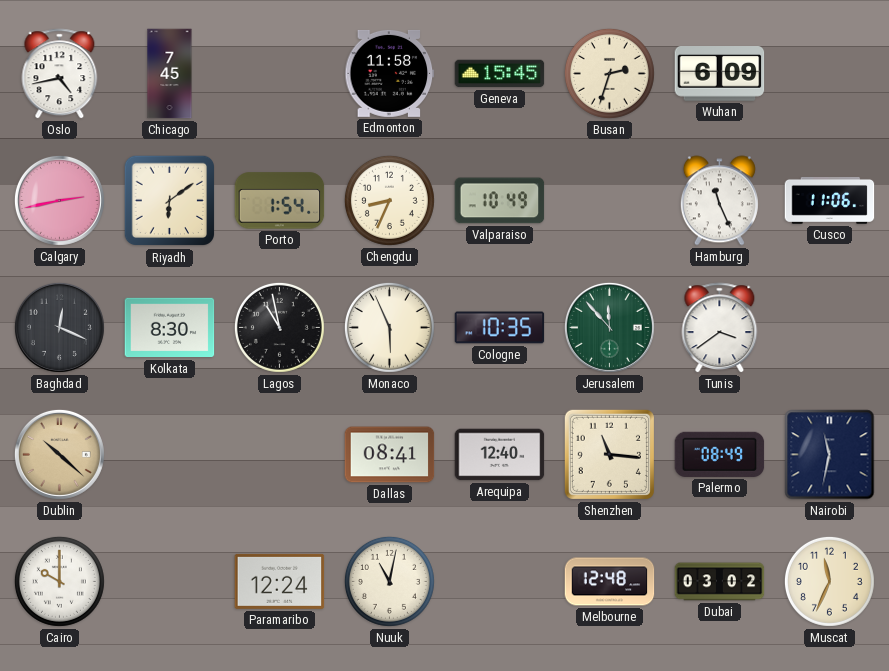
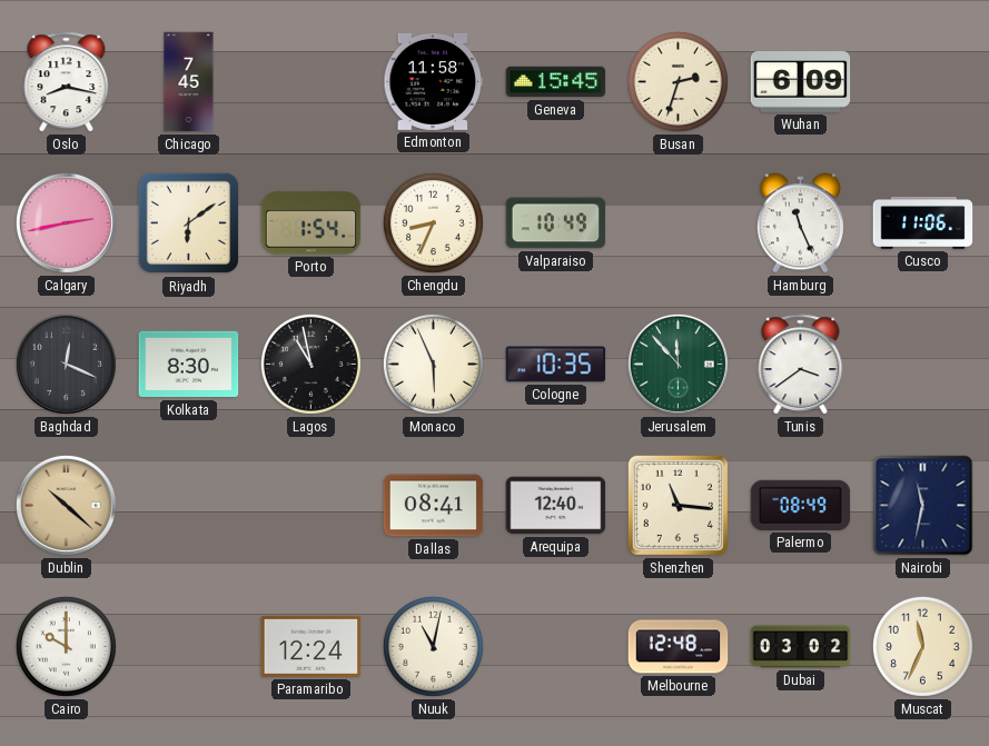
Oslo: 4:43 -> 8:17 (67, 82)
